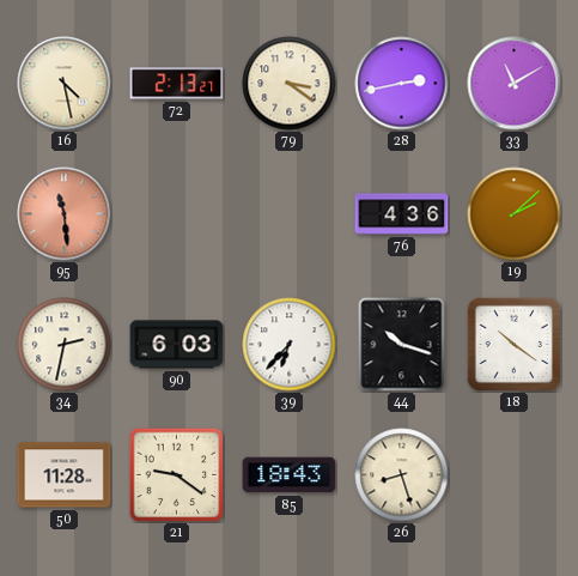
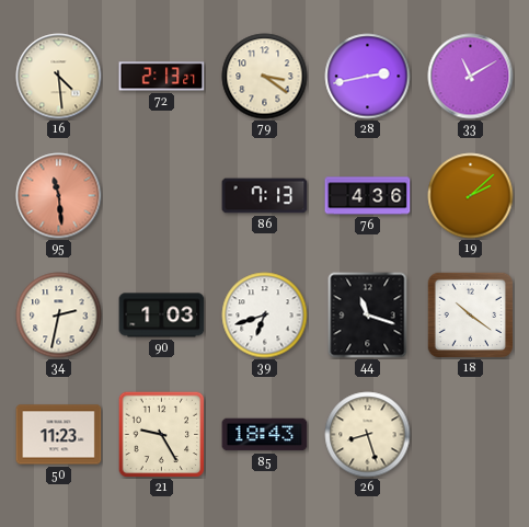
16: 4:28 -> 4:29 (59, 77)
86: none -> 7:13 (265, 196)
90: 6:03 -> 1:03 (162, 316)
39: 6:37 -> 6:42 (265, 316)
44: 10:18 -> 11:18 (368, 316)
50: 11:28 -> 11:23 (59, 435)
21: 9:21 -> 9:25 (161, 434)
